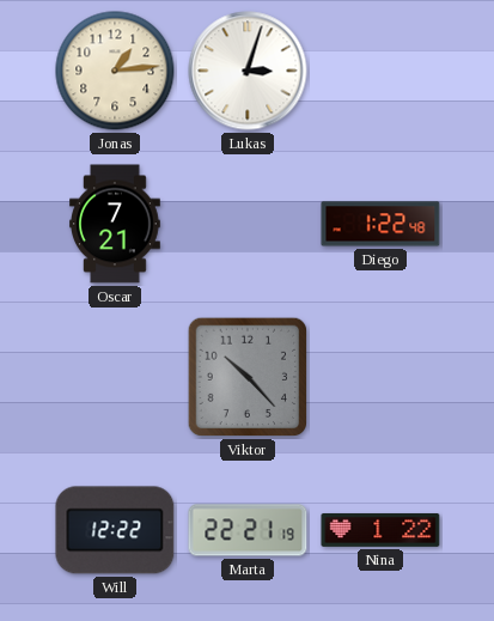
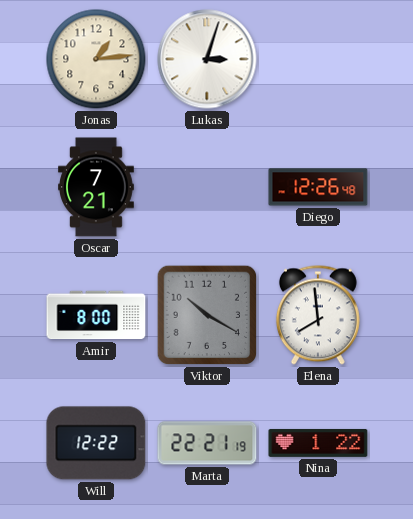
Diego: 1:22 -> 12:26 (318, 187)
Amir: none -> 8:00 (96, 315)
Viktor: 10:23 -> 10:20 (207, 315)
Elena: none -> 7:59 (318, 315)
